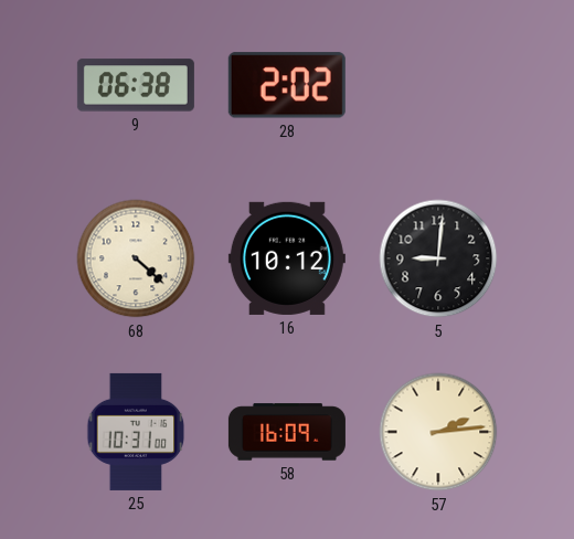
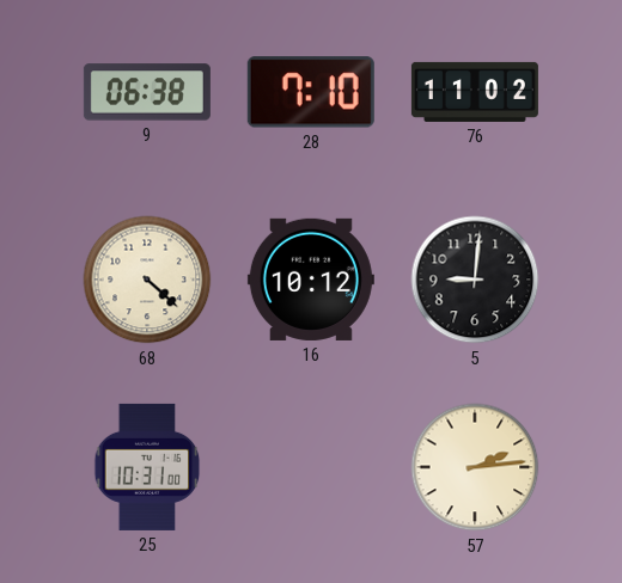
28: 2:02 -> 7:10 (311, 92)
76: none -> 11:02 (475, 92)
58: 16:09 -> none (287, 432)
